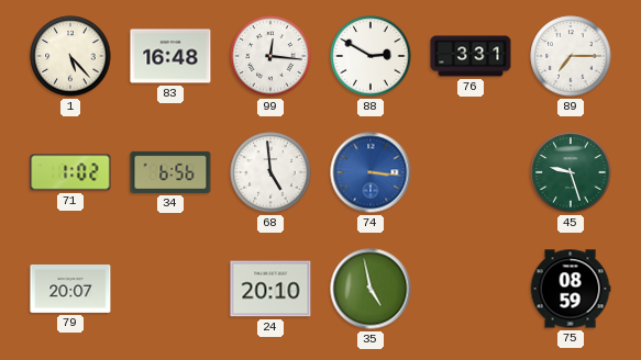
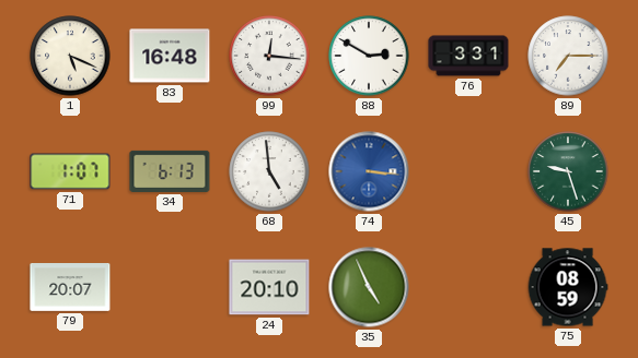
1: 5:23 -> 5:19 (70, 56)
71: 1:02 -> 1:07 (70, 171)
34: 6:56 -> 6:13 (170, 171)
35: 4:58 -> 4:56 (369, 287)
